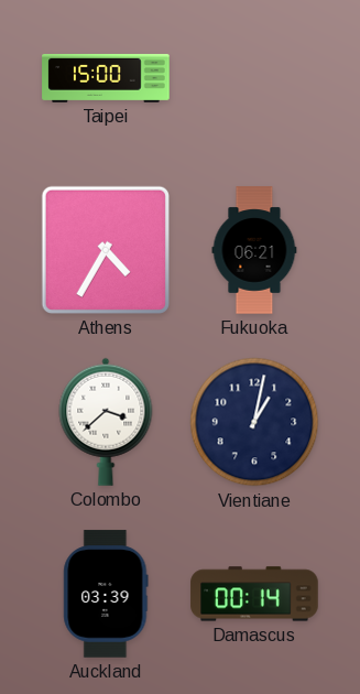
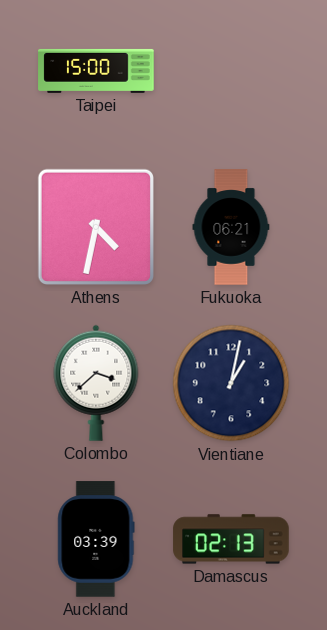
Athens: 4:35 -> 4:32 (96, 227)
Damascus: 00:14 -> 02:13 (231, 539)
